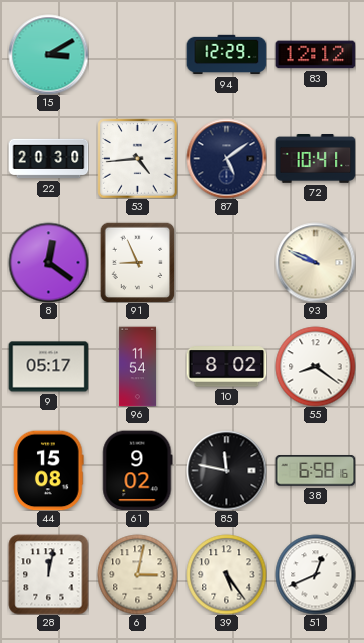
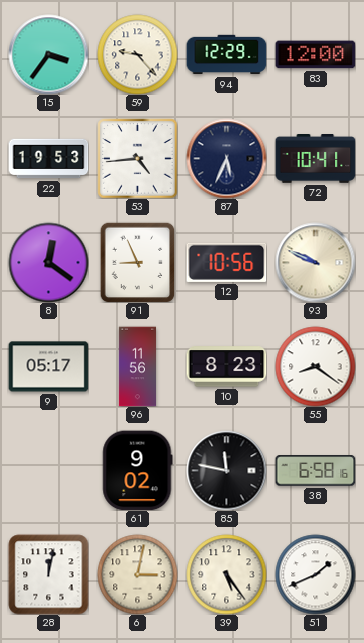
15: 3:10 -> 3:36 (48, 54)
59: none -> 9:23 (137, 54)
83: 12:12 -> 12:00 (315, 55)
22: 20:30 -> 19:53 (48, 159)
87: 5:09 -> 5:34 (226, 158)
12: none -> 10:56 (226, 262)
96: 11:54 -> 11:56 (138, 366)
10: 8:02 -> 8:23 (226, 367)
44: 15:08 -> none (49, 470)
51: 12:41 -> 1:41 (315, 574)
